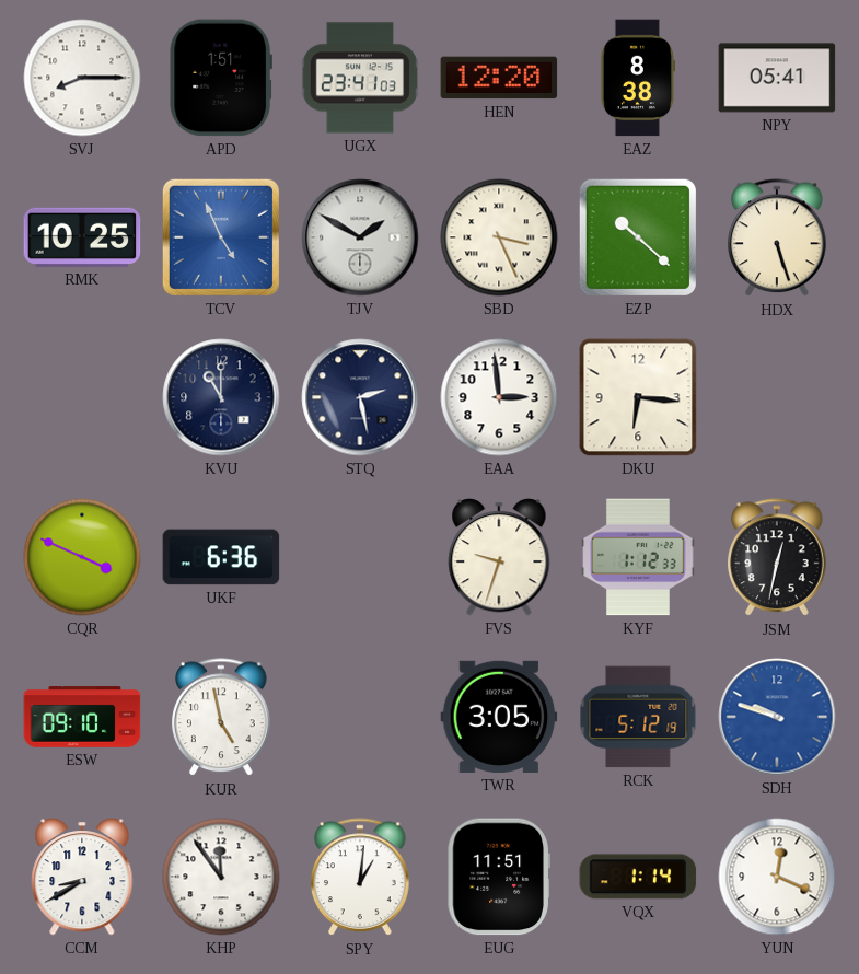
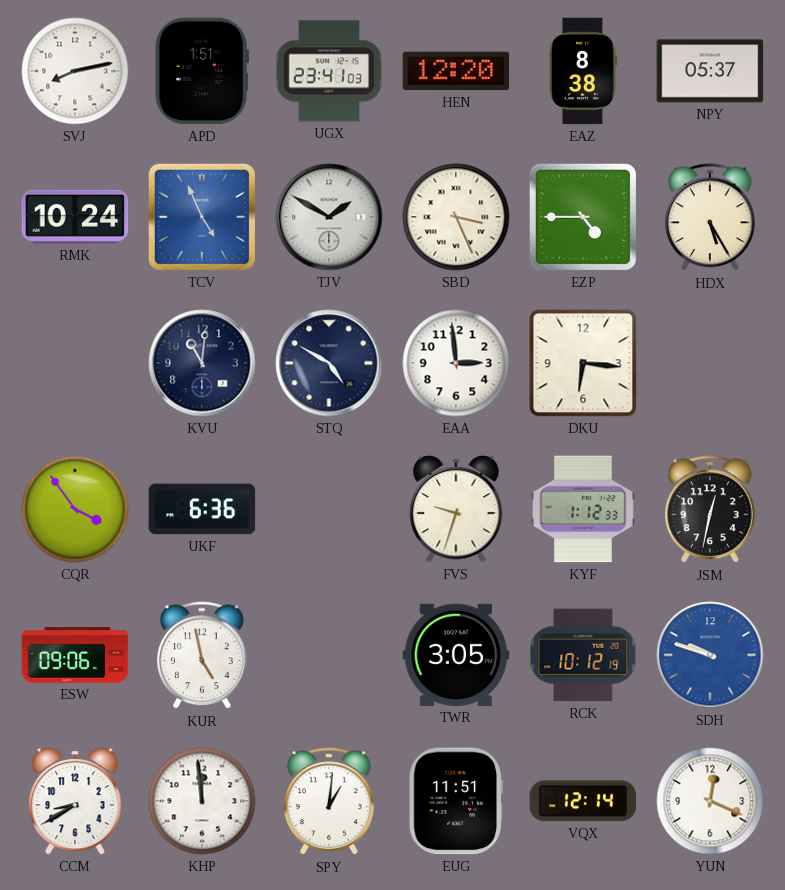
SVJ: 8:15 -> 8:13 (75, 71)
NPY: 05:41 -> 05:37 (710, 71)
RMK: 10:25 -> 10:24 (75, 217)
EZP: 10:22 -> 4:45 (583, 217)
HDX: 5:27 -> 5:25 (711, 218)
KVU: 11:00 -> 11:01 (202, 363)
STQ: 2:28 -> 4:50 (329, 363)
CQR: 3:49 -> 3:54 (75, 509)
ESW: 09:10 -> 09:06 (75, 655)
RCK: 5:12 -> 10:12 (583, 655)
KHP: 11:54 -> 11:59 (202, 801)
VQX: 1:14 -> 12:14 (583, 801)
